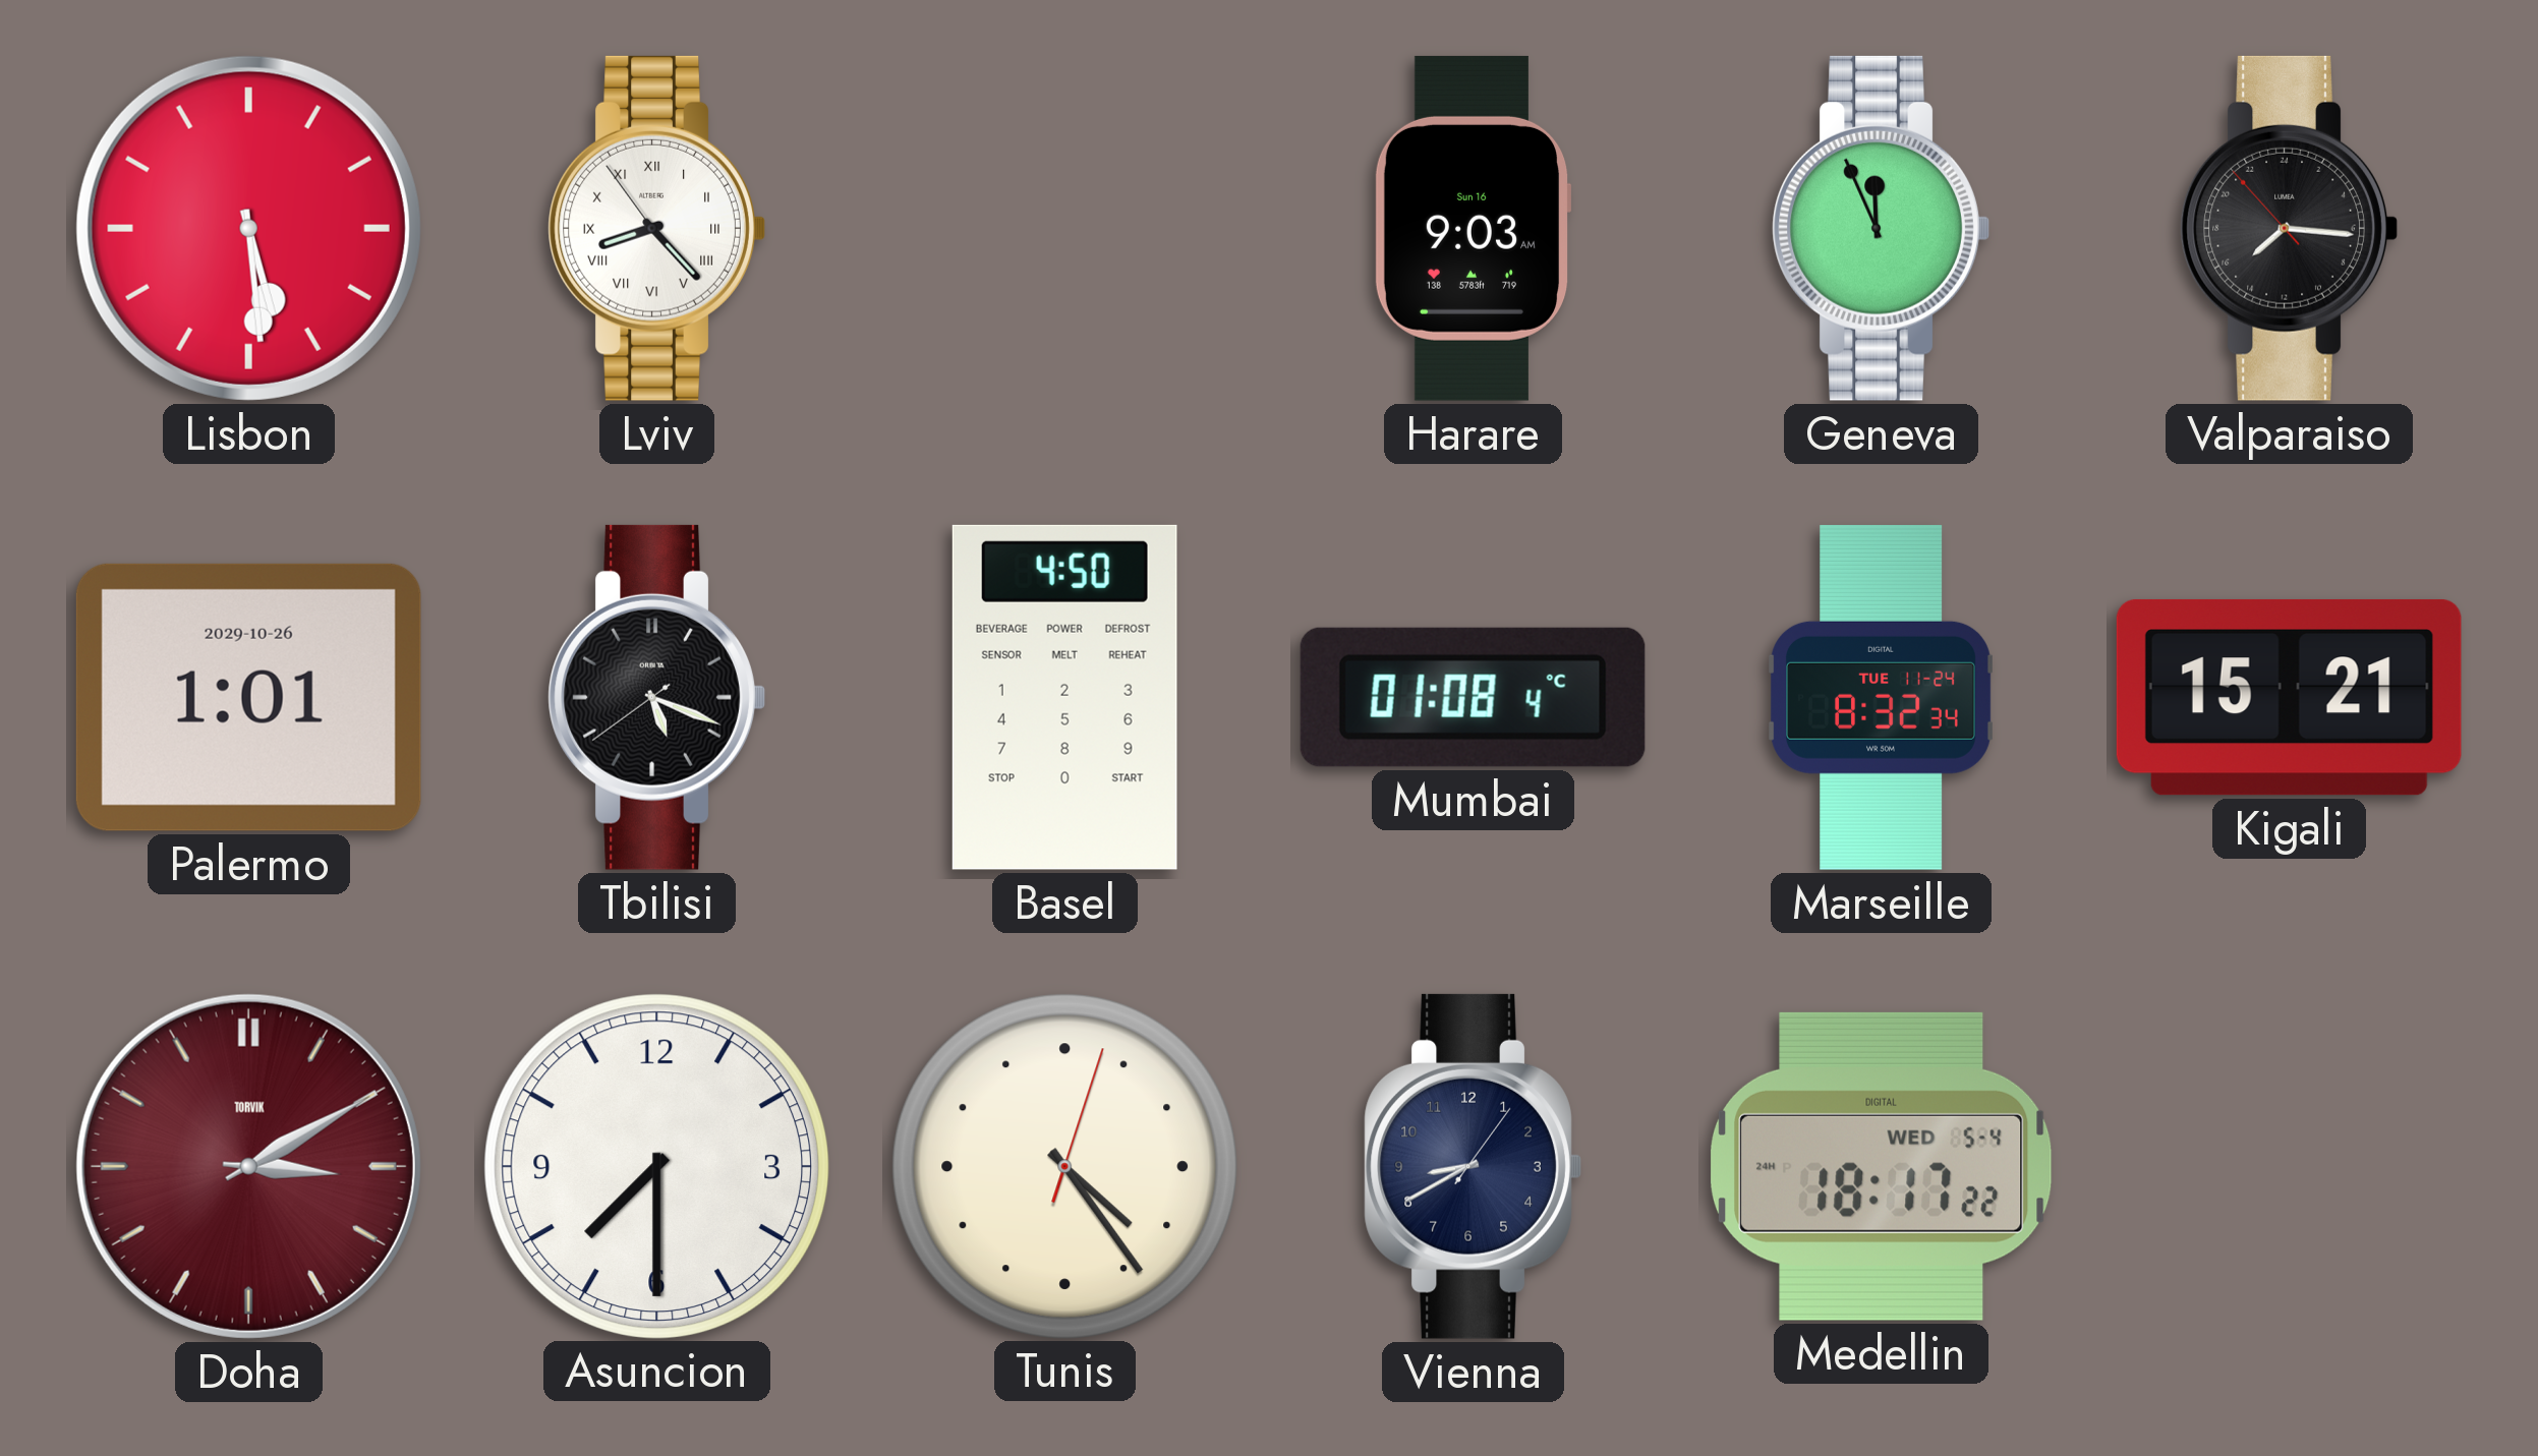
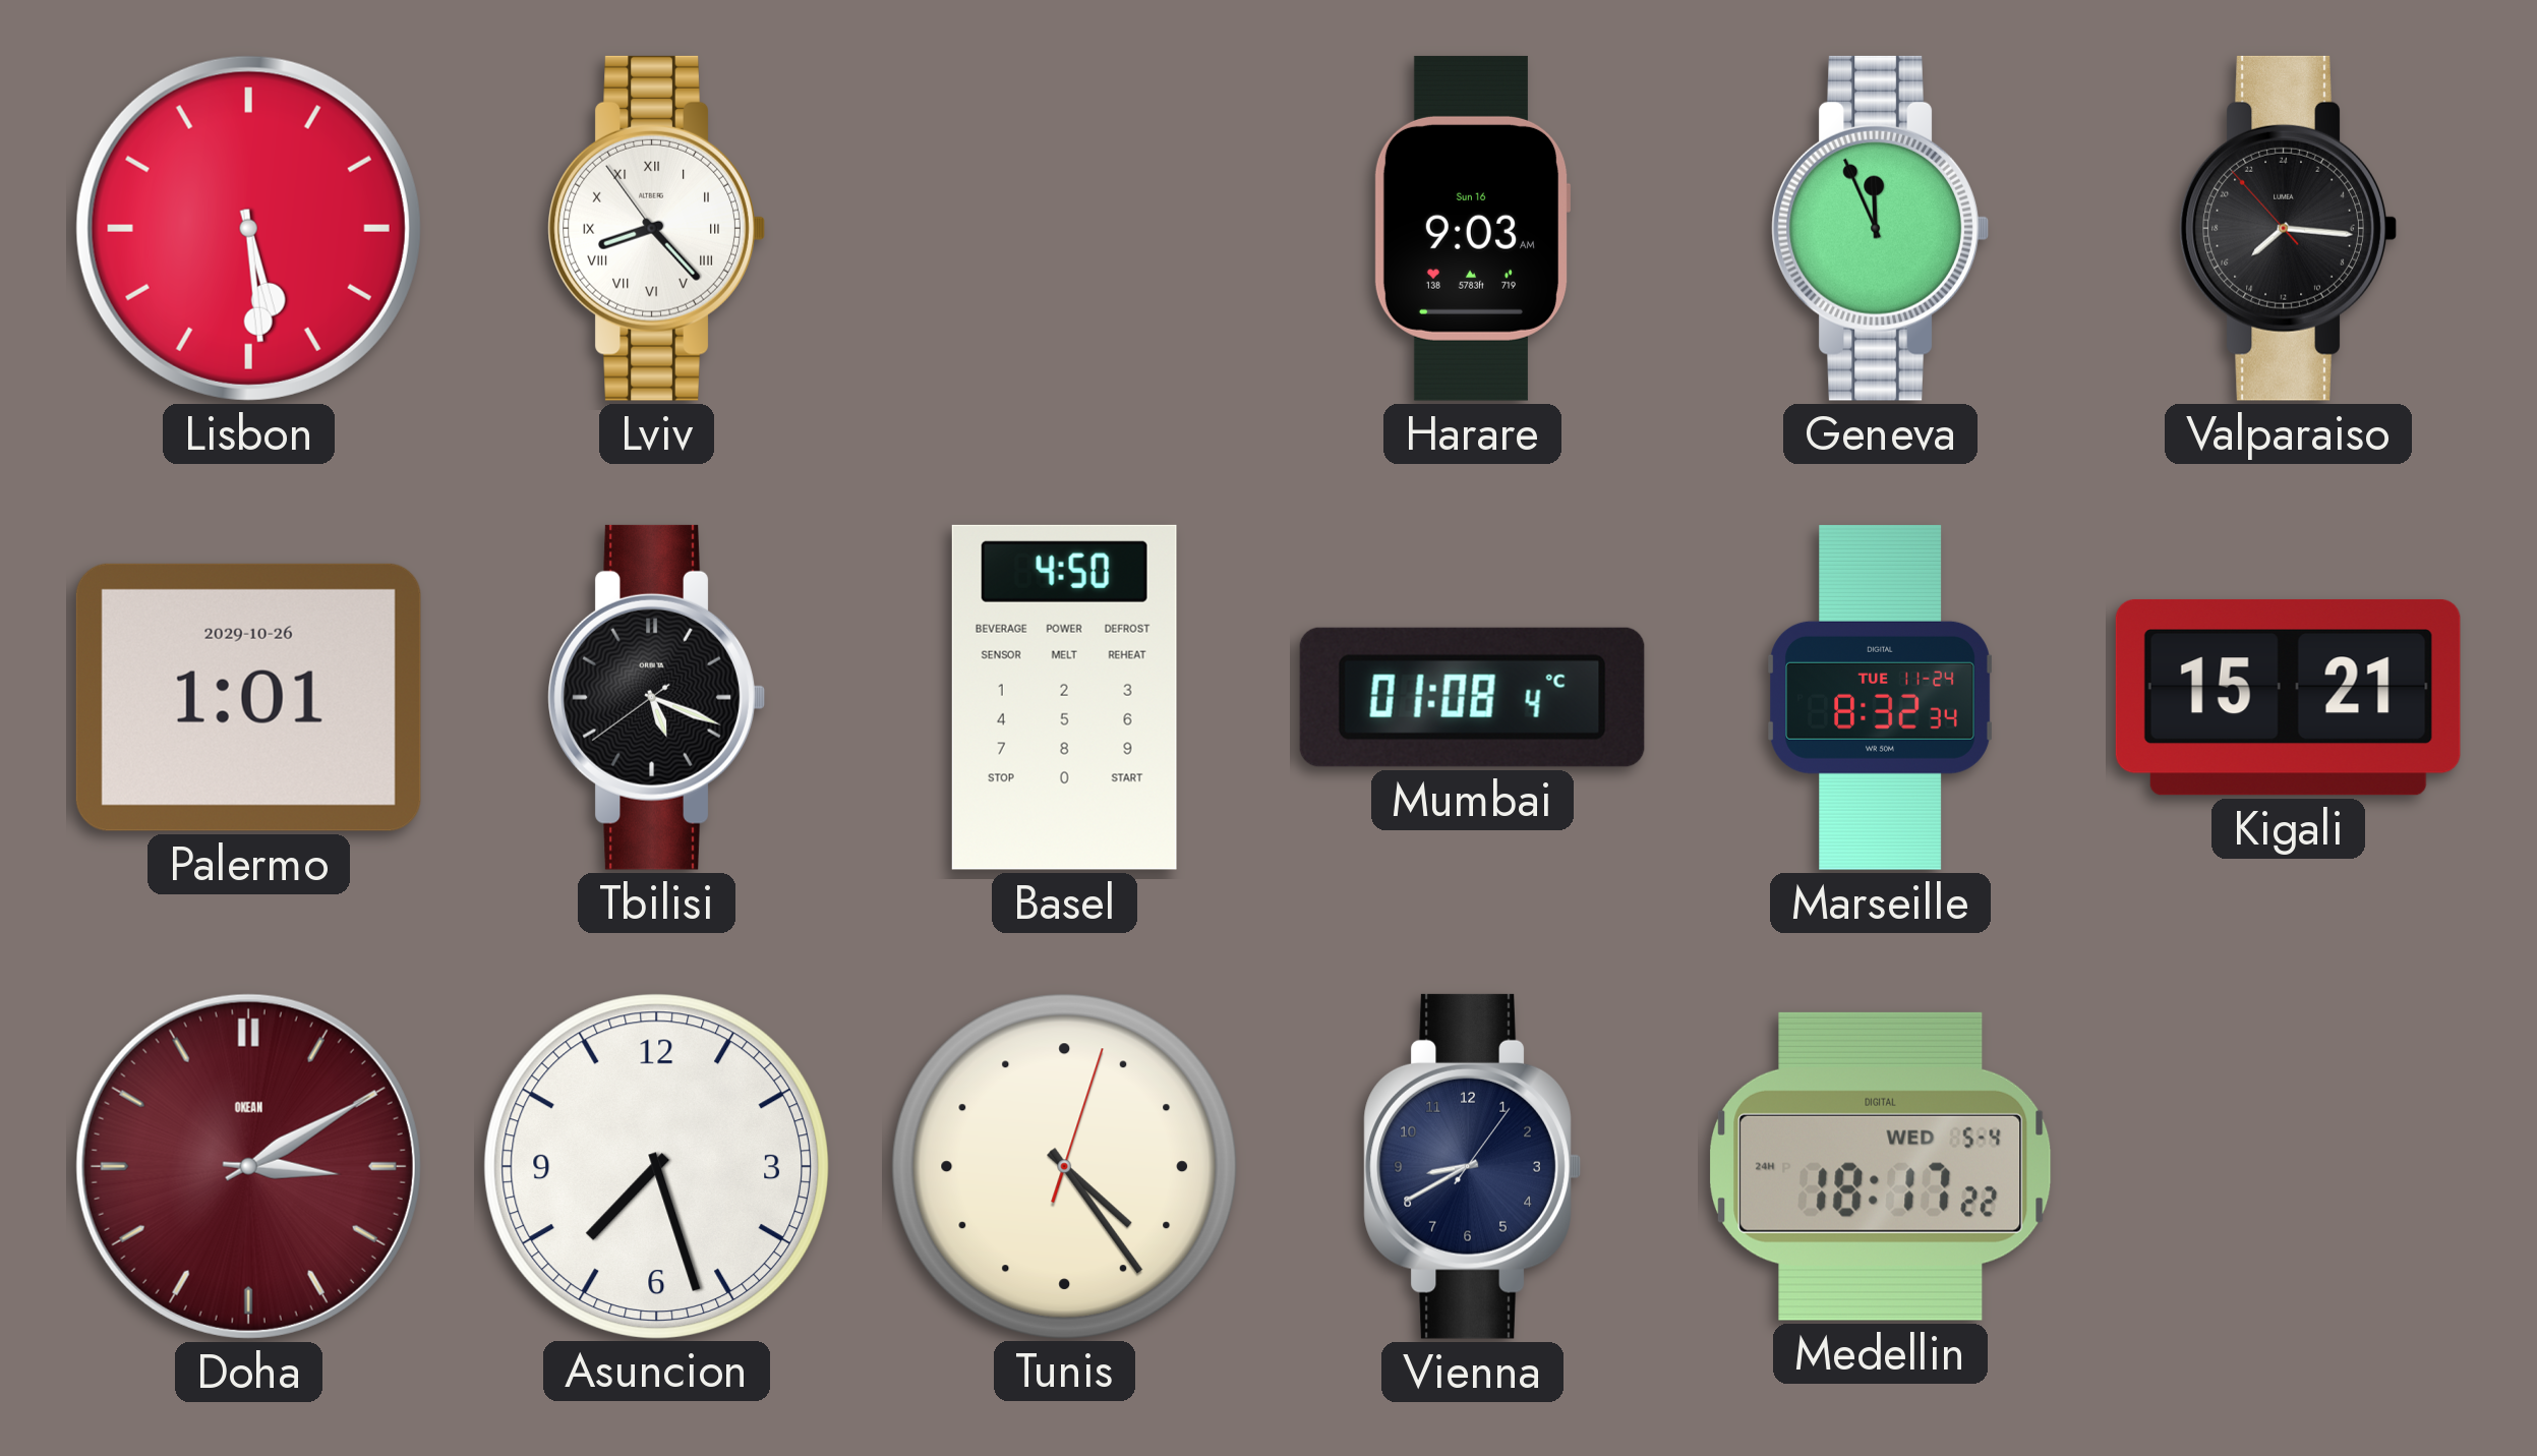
Doha brand: TORVIK -> OKEAN (248, 1166)
Asuncion: 7:30 -> 7:27 (656, 1166)
